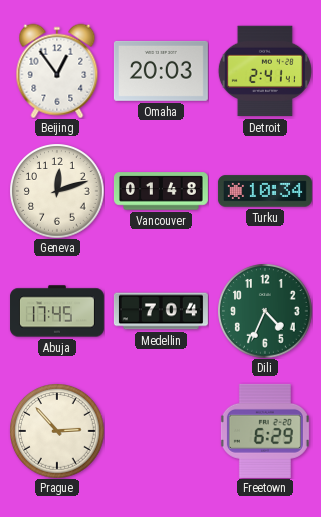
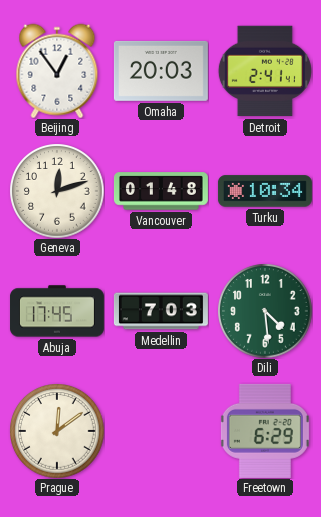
Medellin: 7:04 -> 7:03 (161, 311)
Dili: 4:34 -> 4:29 (265, 311)
Prague: 2:53 -> 12:09 (57, 431)
